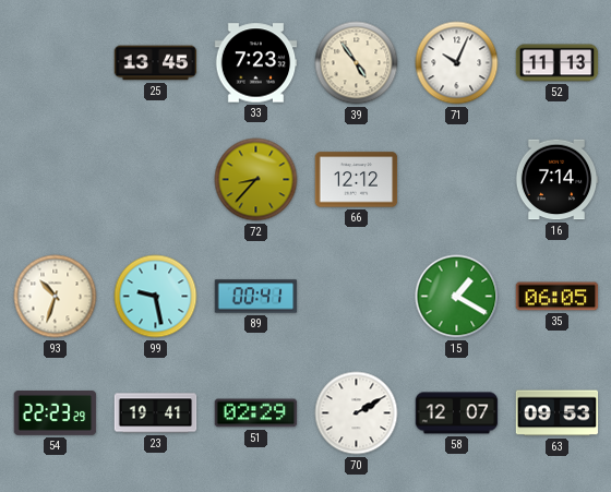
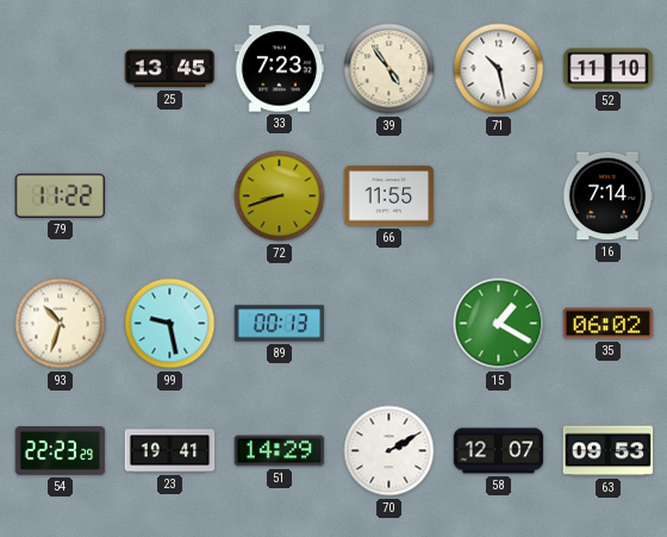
71: 10:04 -> 10:28 (499, 69)
52: 11:13 -> 11:10 (609, 69)
79: none -> 11:22 (60, 195)
72: 8:37 -> 8:42 (280, 196)
66: 12:12 -> 11:55 (389, 196)
89: 00:41 -> 00:13 (280, 324)
35: 06:05 -> 06:02 (609, 324)
51: 02:29 -> 14:29 (280, 451)
